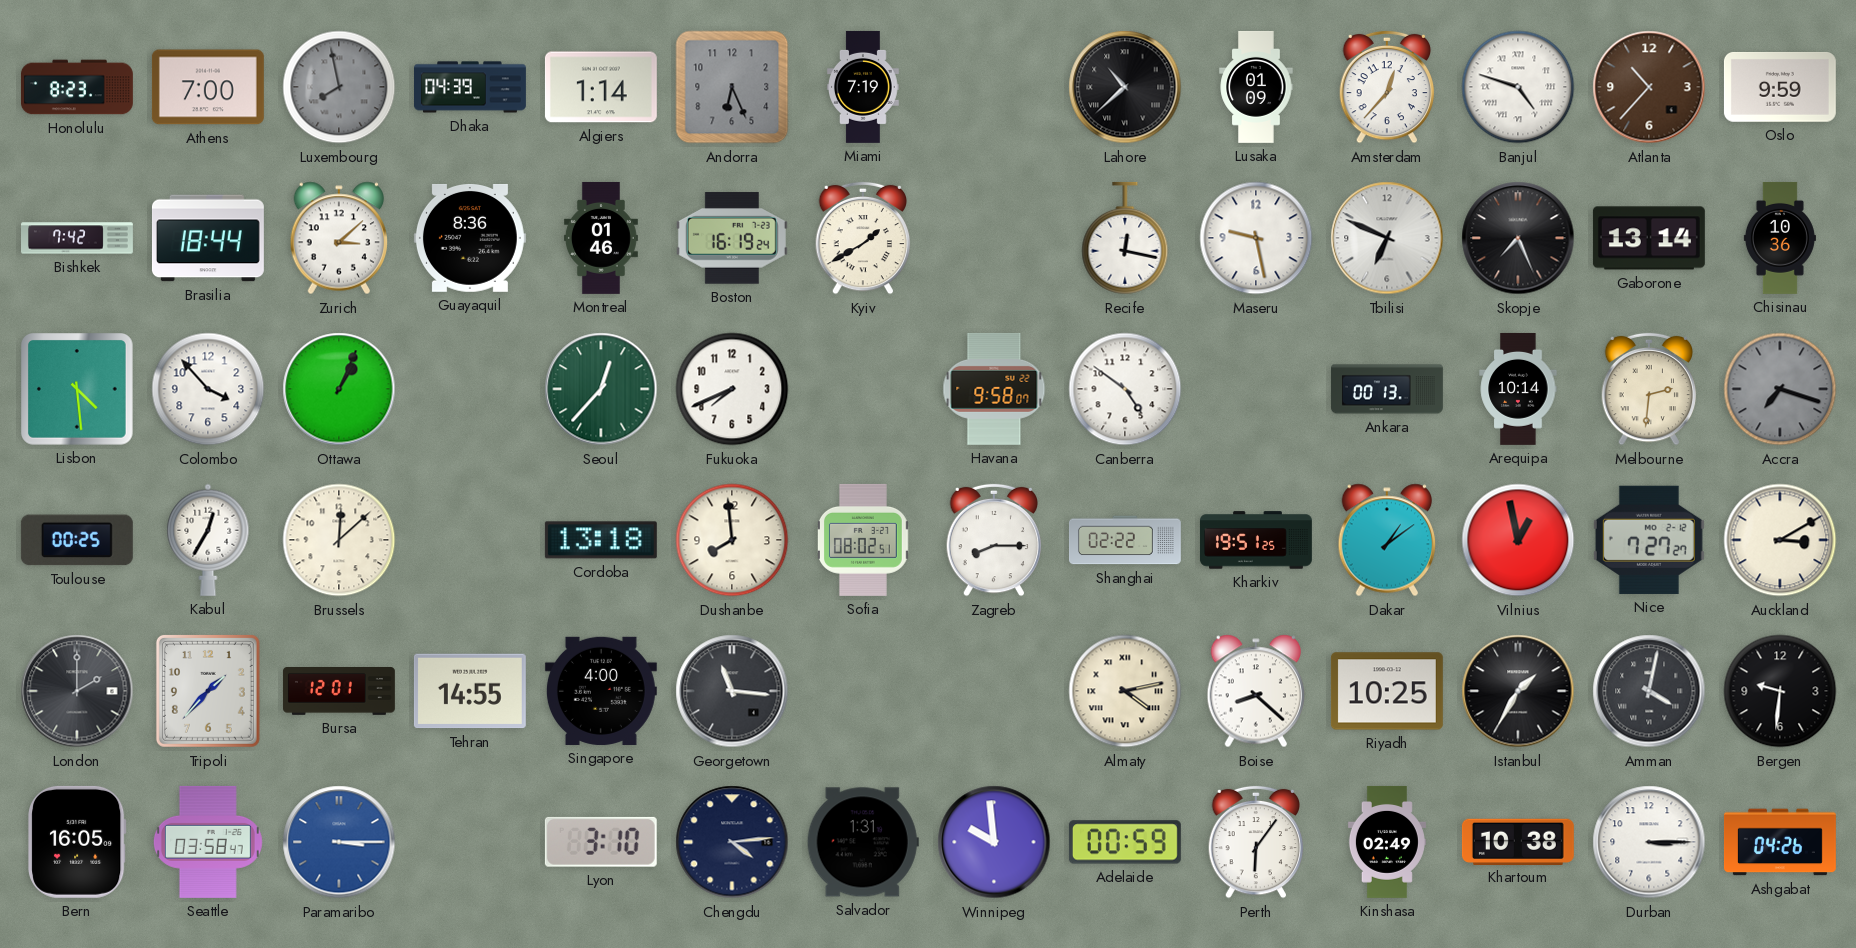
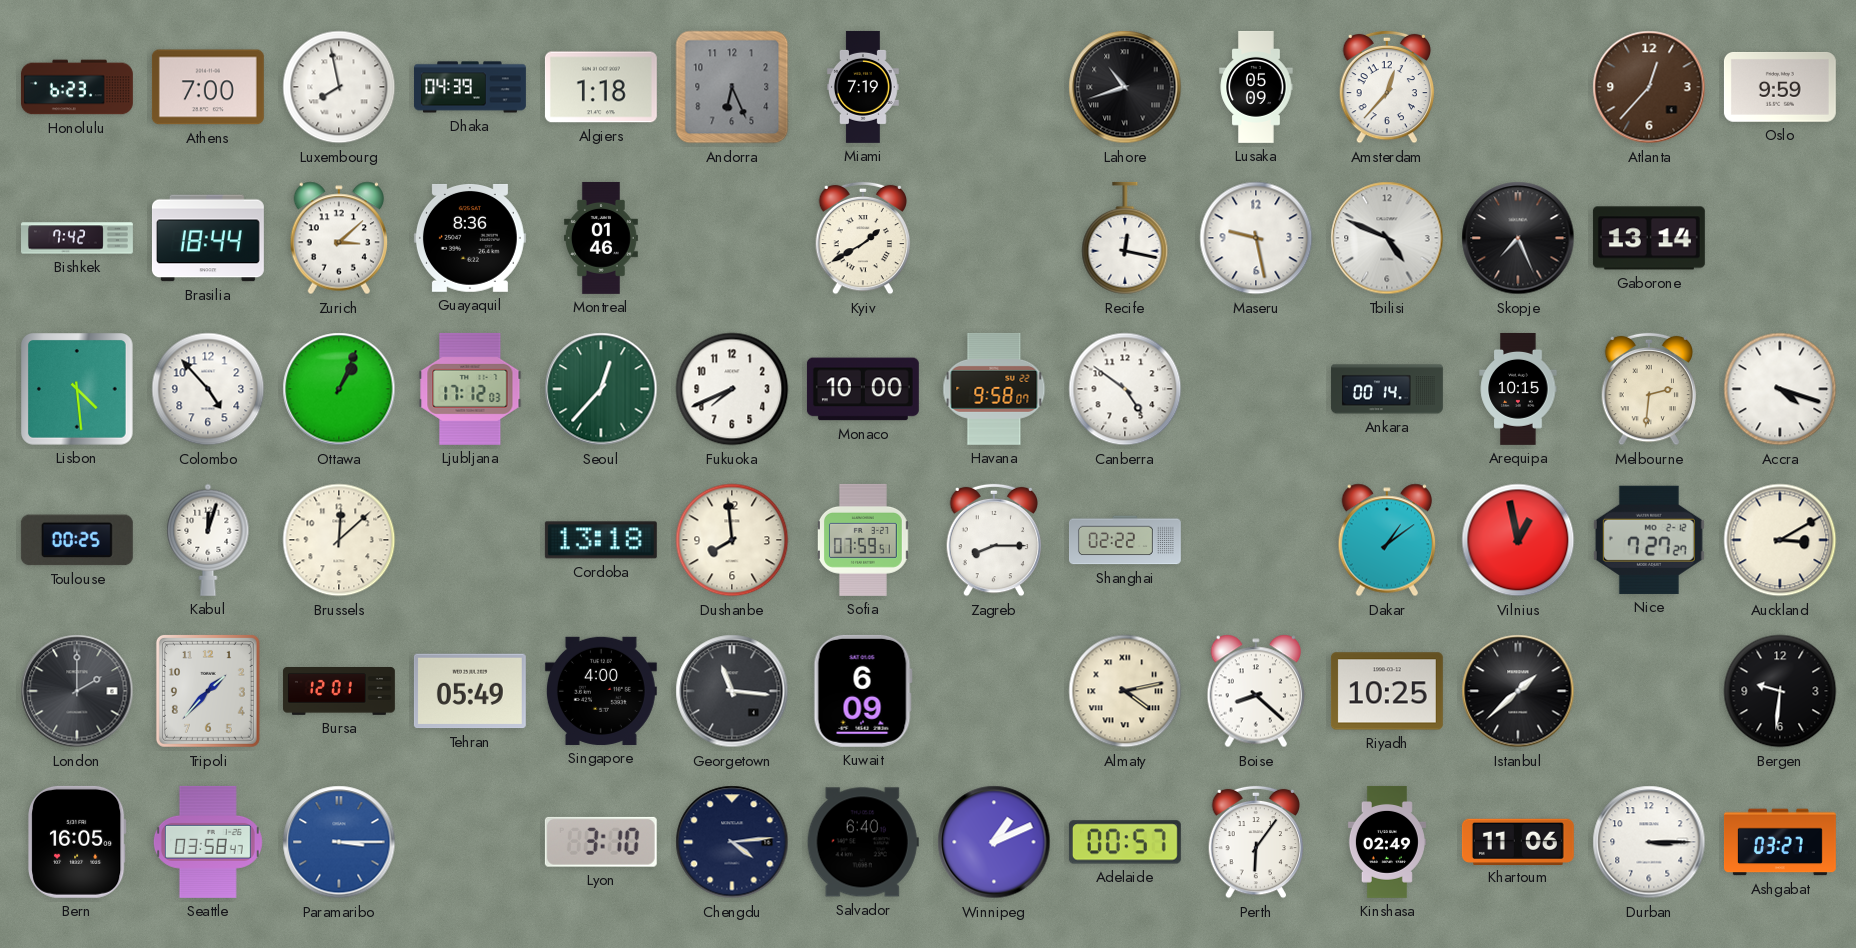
Honolulu: 8:23 -> 6:23 (77, 87)
Luxembourg dial: grey -> white (339, 87)
Algiers: 1:14 -> 1:18 (601, 87)
Lahore: 10:38 -> 10:42 (1125, 87)
Lusaka: 01:09 -> 05:09 (1256, 87)
Banjul: 4:48 -> none (1518, 87)
Atlanta: 10:37 -> 12:37 (1649, 87)
Boston: 16:19 -> none (732, 238)
Tbilisi: 6:49 -> 4:49 (1387, 238)
Chisinau: 10:36 -> none (1780, 238)
Colombo: 3:53 -> 4:53 (208, 389)
Ljubljana: none -> 17:12 (470, 389)
Monaco: none -> 10:00 (863, 389)
Ankara: 00:13 -> 00:14 (1387, 389)
Arequipa: 10:14 -> 10:15 (1518, 389)
Accra: 7:18 -> 4:18 (1780, 389)
Accra dial: grey -> white (1780, 389)
Kabul: 12:35 -> 12:03 (208, 540)
Sofia: 08:02 -> 07:59 (863, 540)
Kharkiv: 19:51 -> none (1256, 540)
Tehran: 14:55 -> 05:49 (470, 691)
Kuwait: none -> 6:09 (863, 691)
Istanbul: 1:35 -> 1:38 (1518, 691)
Amman: 4:02 -> none (1649, 691)
Salvador: 1:31 -> 6:40 (863, 842)
Winnipeg: 9:59 -> 1:11 (994, 842)
Adelaide: 00:59 -> 00:57 (1125, 842)
Khartoum: 10:38 -> 11:06 (1518, 841)
Ashgabat: 04:26 -> 03:27 (1780, 842)
